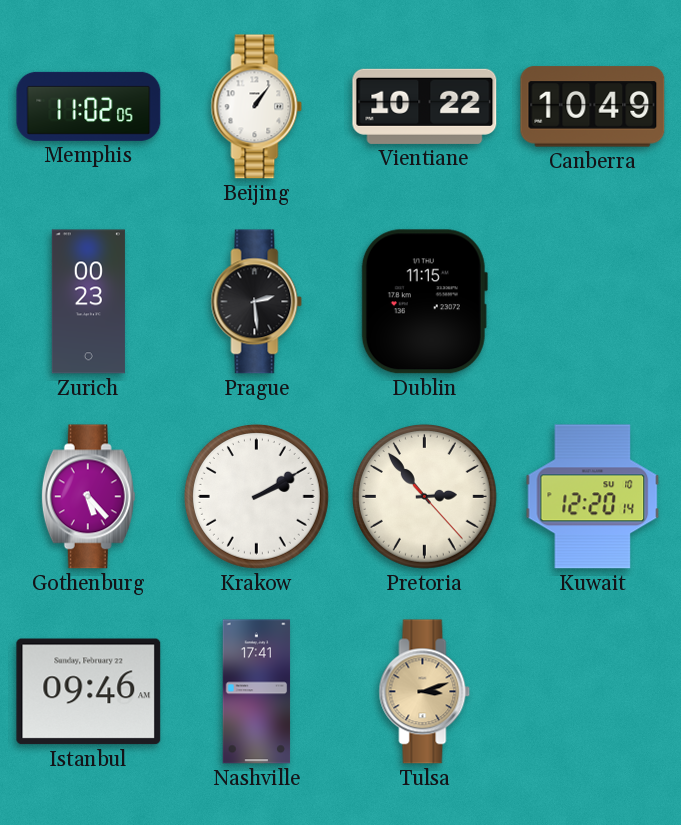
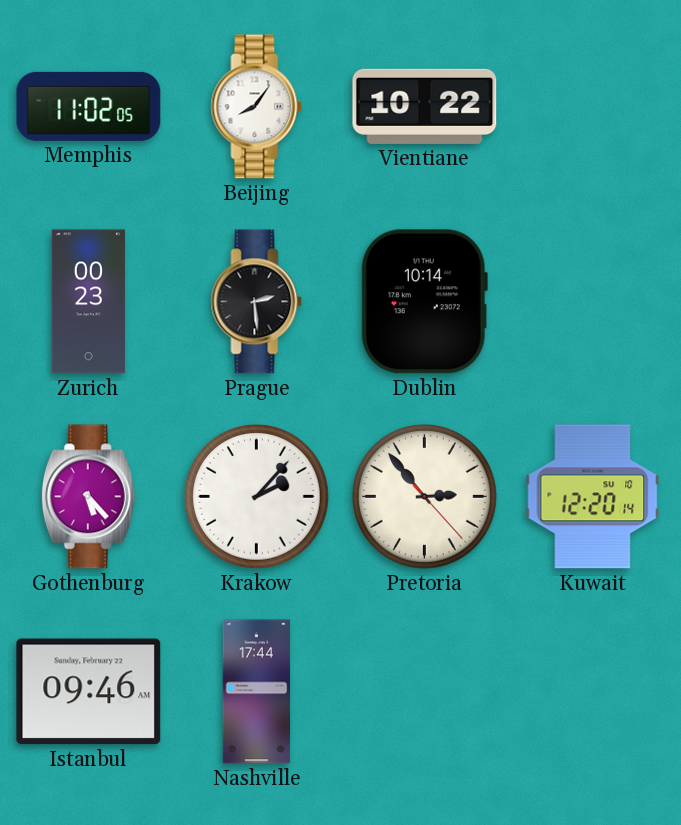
Beijing: 1:06 -> 8:06 (257, 107)
Canberra: 10:49 -> none (593, 107)
Dublin: 11:15 -> 10:14 (424, 302)
Krakow: 2:10 -> 2:07 (256, 496)
Nashville: 17:41 -> 17:44 (257, 692)
Tulsa: 3:12 -> none (425, 692)
